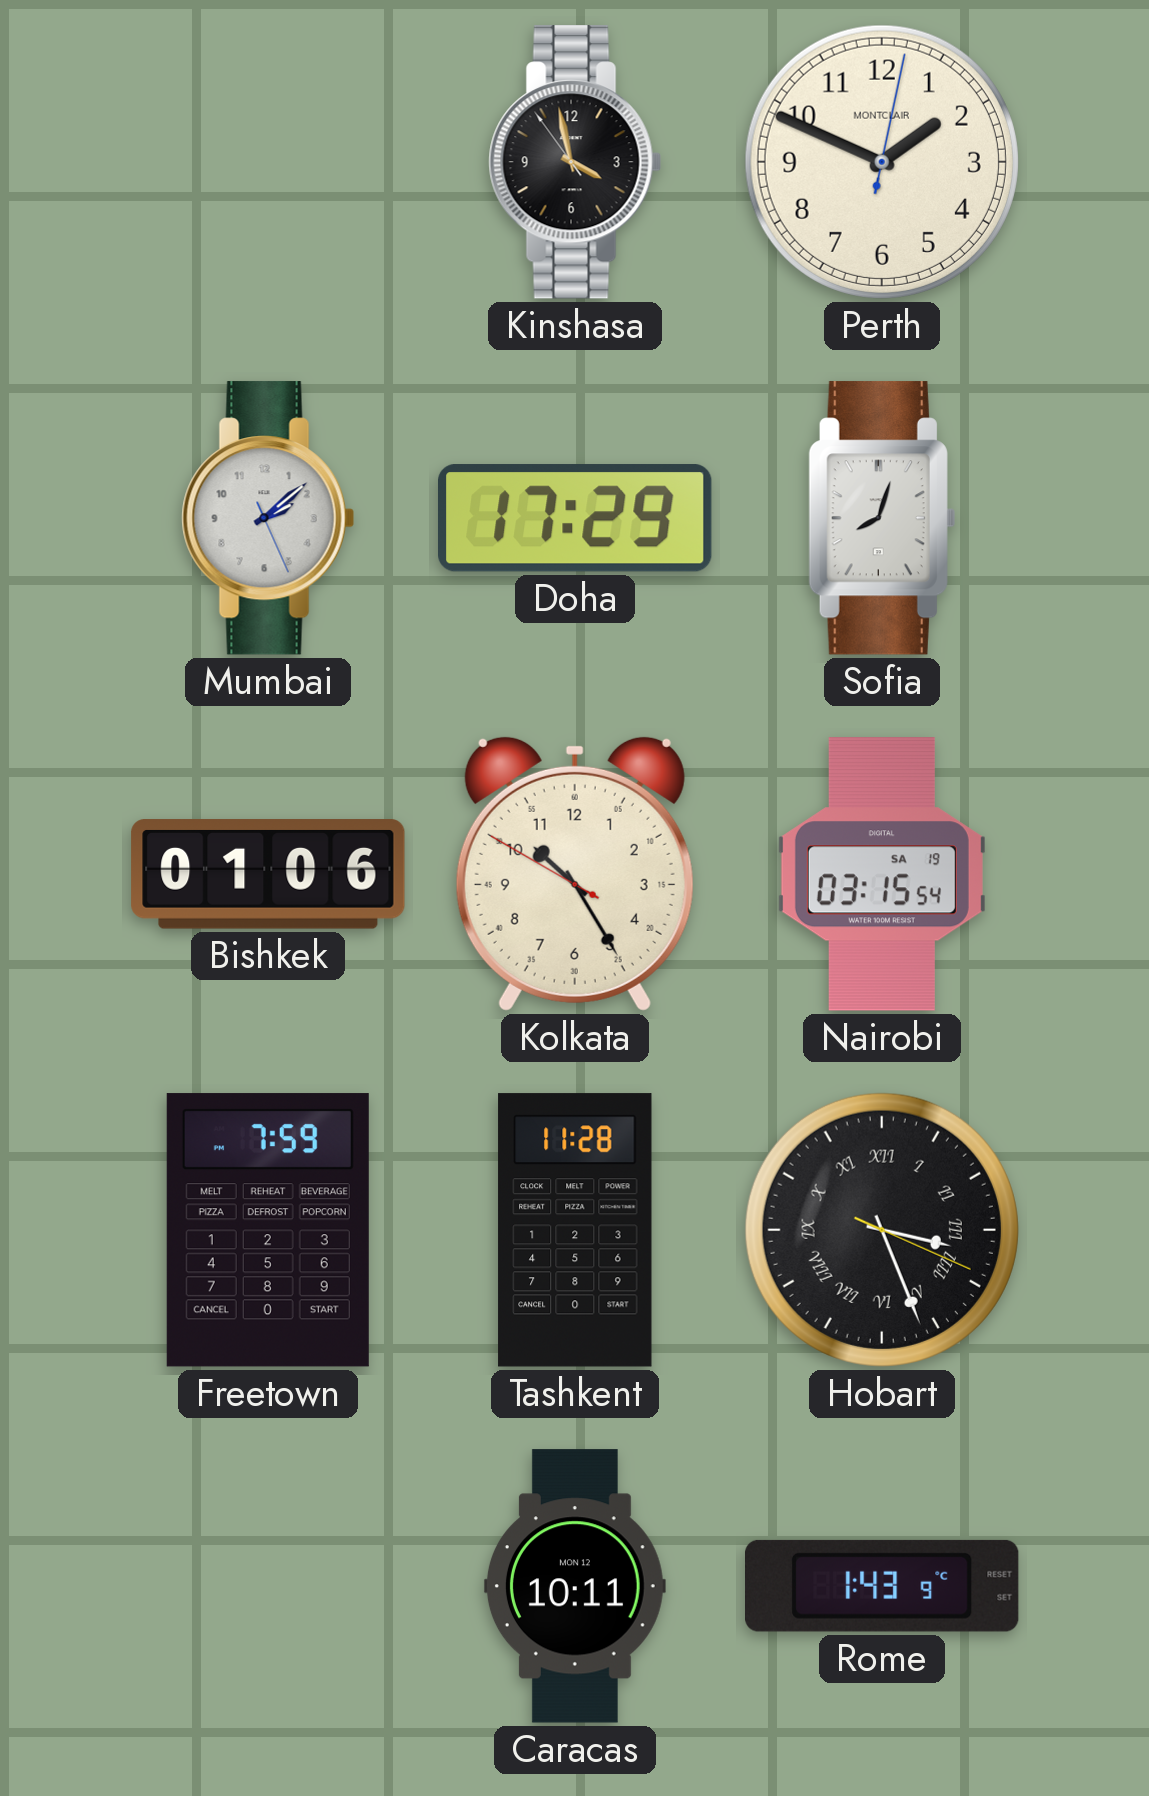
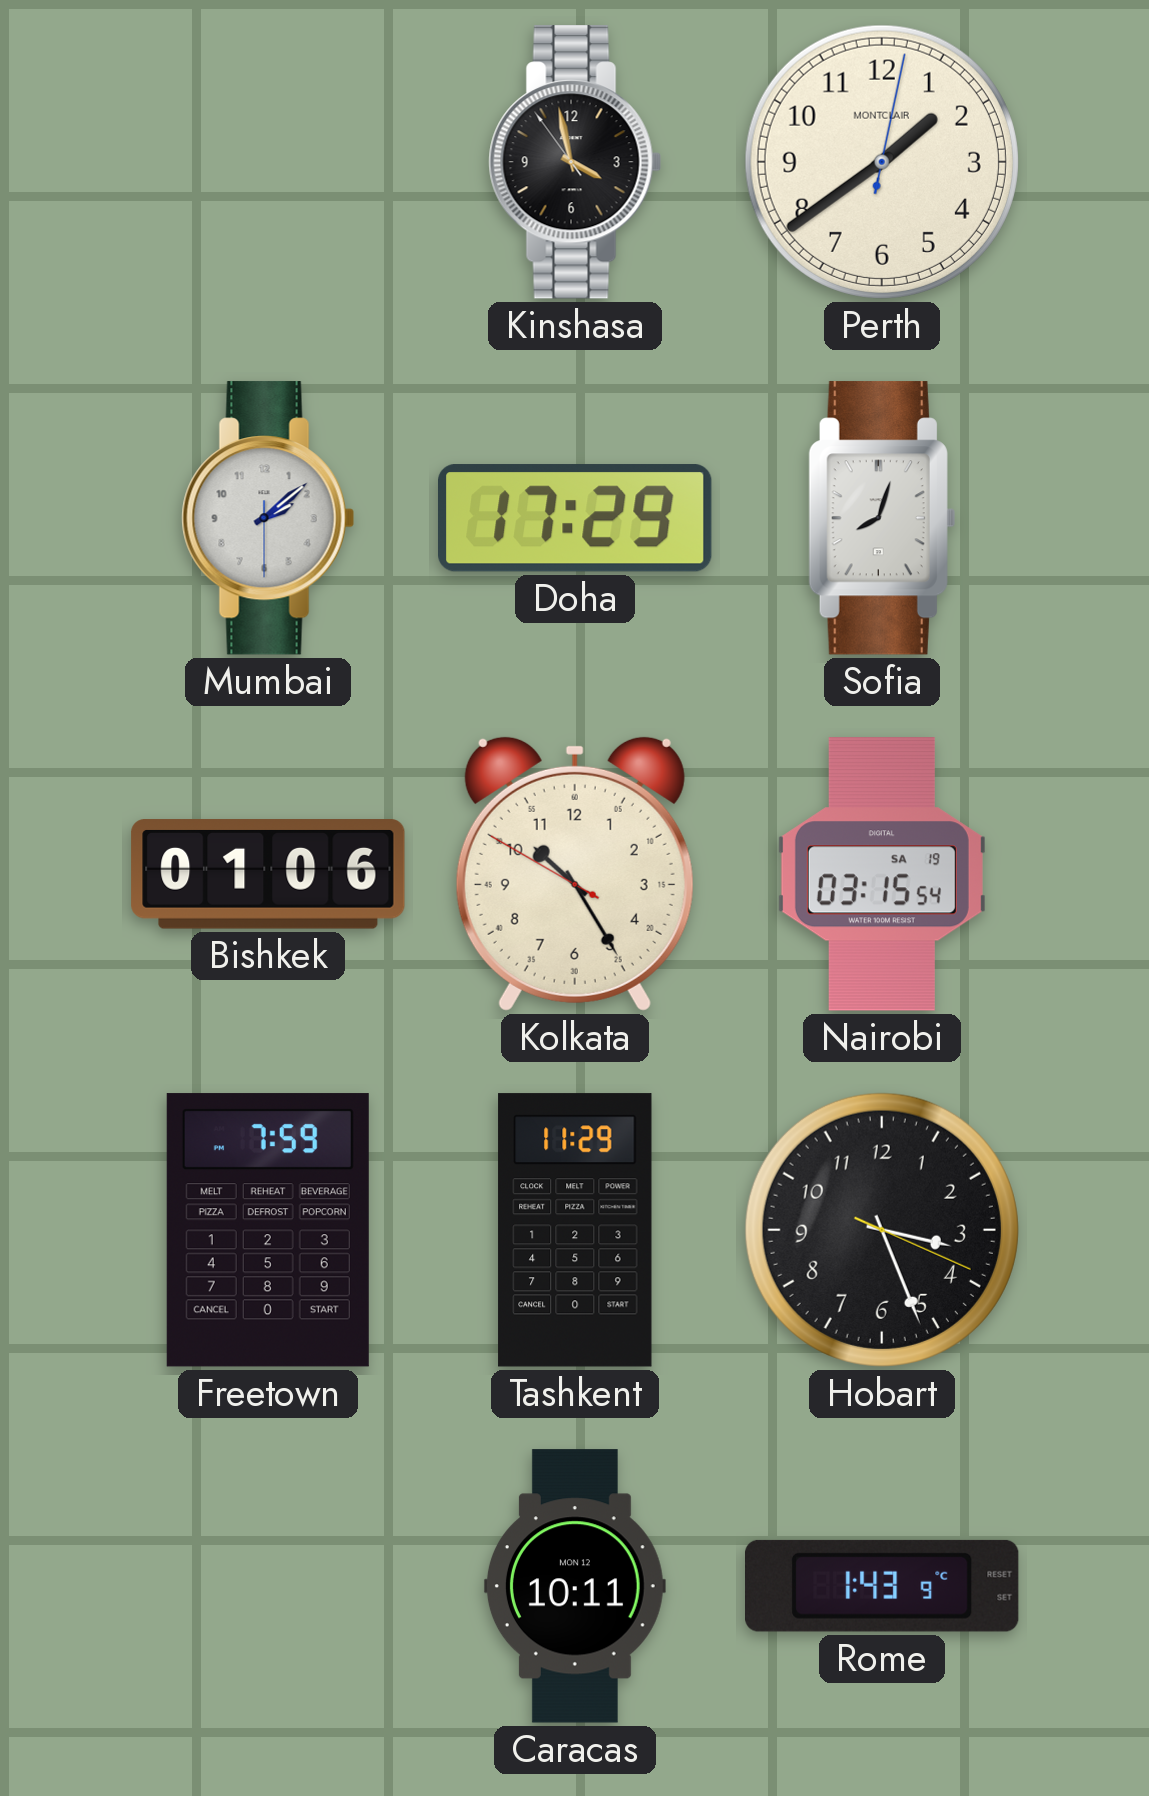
Perth: 1:49 -> 1:39 (882, 162)
Mumbai: 2:08:26 -> 2:08:30 (268, 518)
Tashkent: 11:28 -> 11:29 (575, 1230)
Hobart numerals: Roman -> Arabic (882, 1230)
